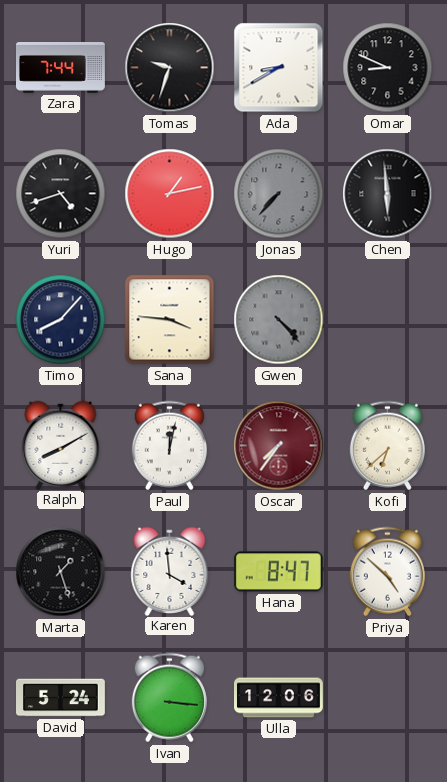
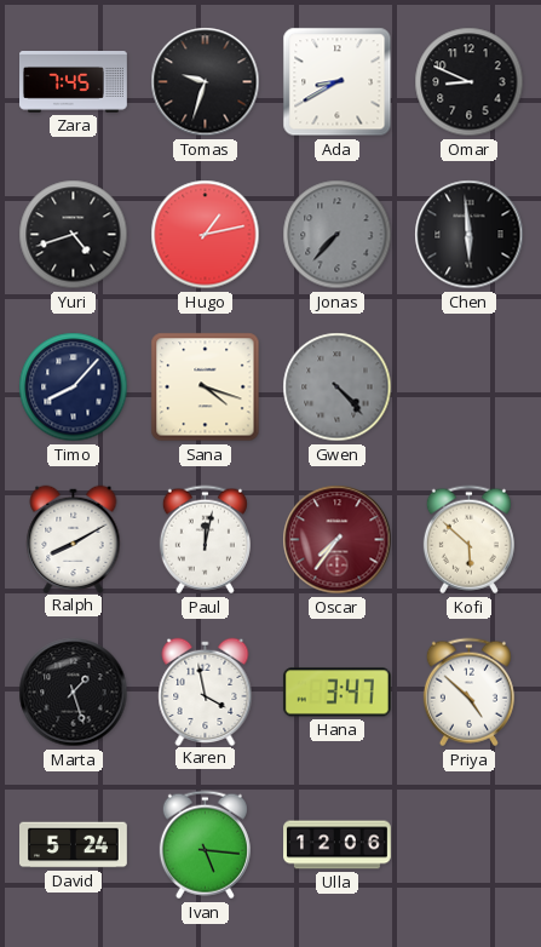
Zara: 7:44 -> 7:45 (74, 82)
Sana: 3:46 -> 4:18 (206, 388)
Kofi: 6:38 -> 5:52 (468, 540)
Karen: 3:59 -> 3:58 (206, 691)
Hana: 8:47 -> 3:47 (336, 693)
Ivan: 3:16 -> 5:16 (205, 845)
